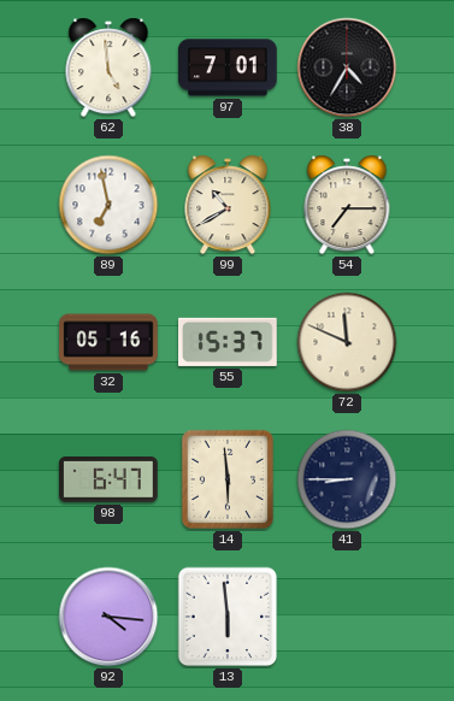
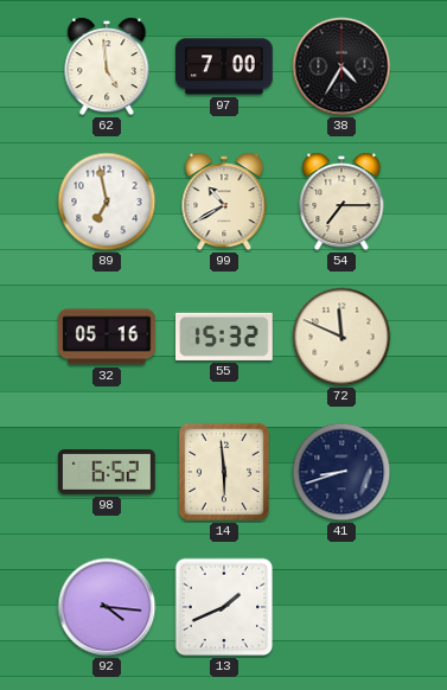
97: 7:01 -> 7:00 (225, 66)
55: 15:37 -> 15:32 (225, 337)
98: 6:47 -> 6:52 (108, 473)
41: 8:45 -> 8:42 (341, 472)
13: 5:59 -> 1:41 (224, 607)
